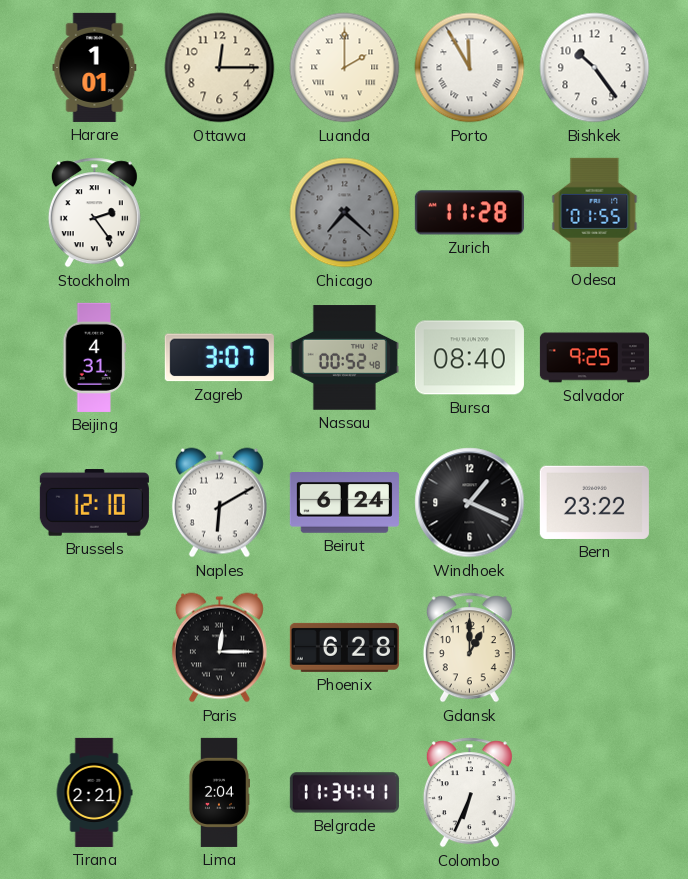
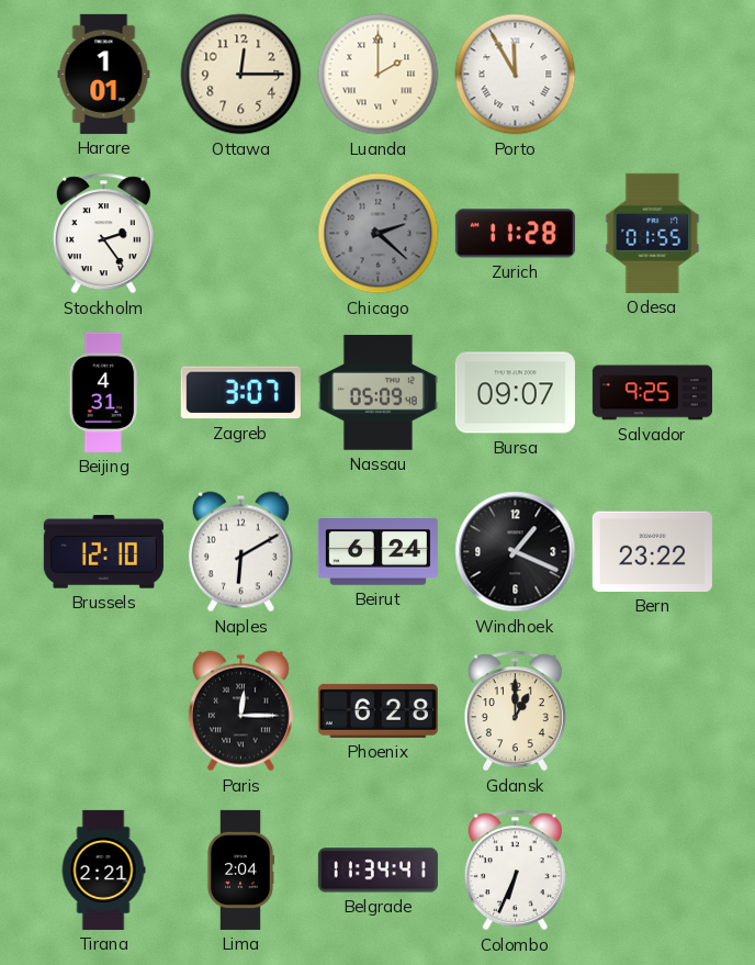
Bishkek: 10:24 -> none (595, 68)
Chicago: 7:22 -> 2:22 (379, 234)
Nassau: 00:52 -> 05:09 (377, 393)
Bursa: 08:40 -> 09:07 (515, 393)
